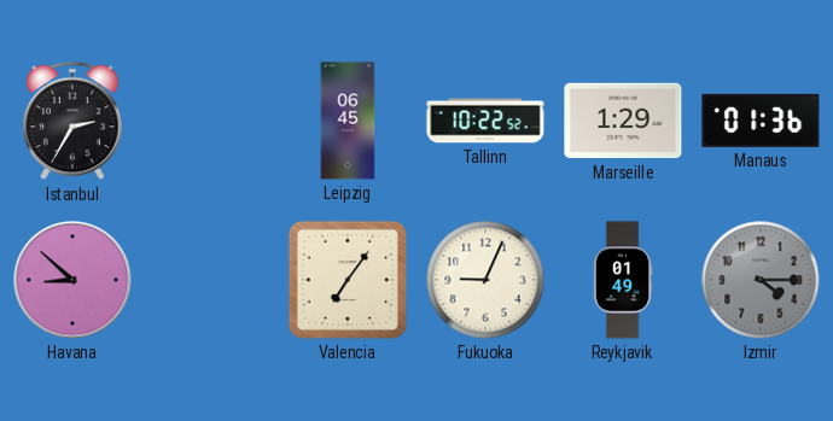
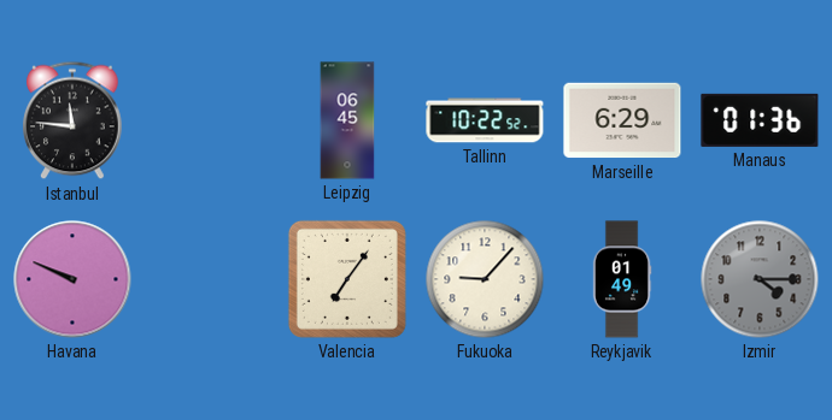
Istanbul: 2:35 -> 11:46 (72, 120)
Marseille: 1:29 -> 6:29 (622, 120)
Havana: 8:52 -> 9:49 (72, 279)
Fukuoka: 9:04 -> 9:07 (485, 279)
